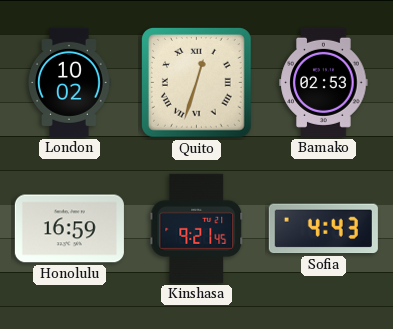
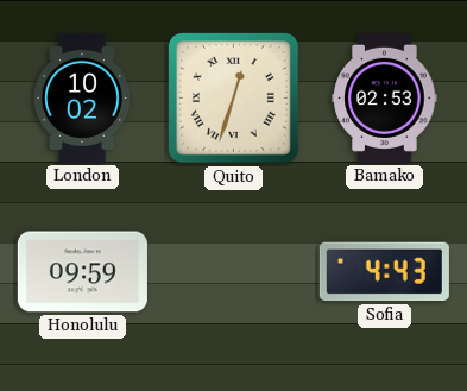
Honolulu: 16:59 -> 09:59 (82, 272)
Kinshasa: 9:21 -> none (197, 228)
